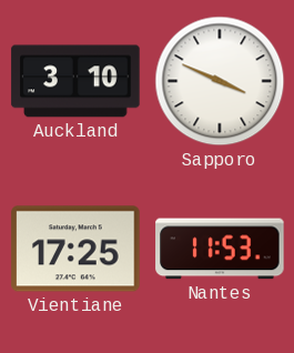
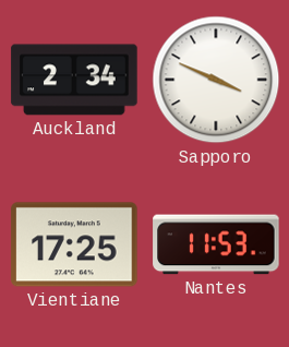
Auckland: 3:10 -> 2:34 (74, 80)
